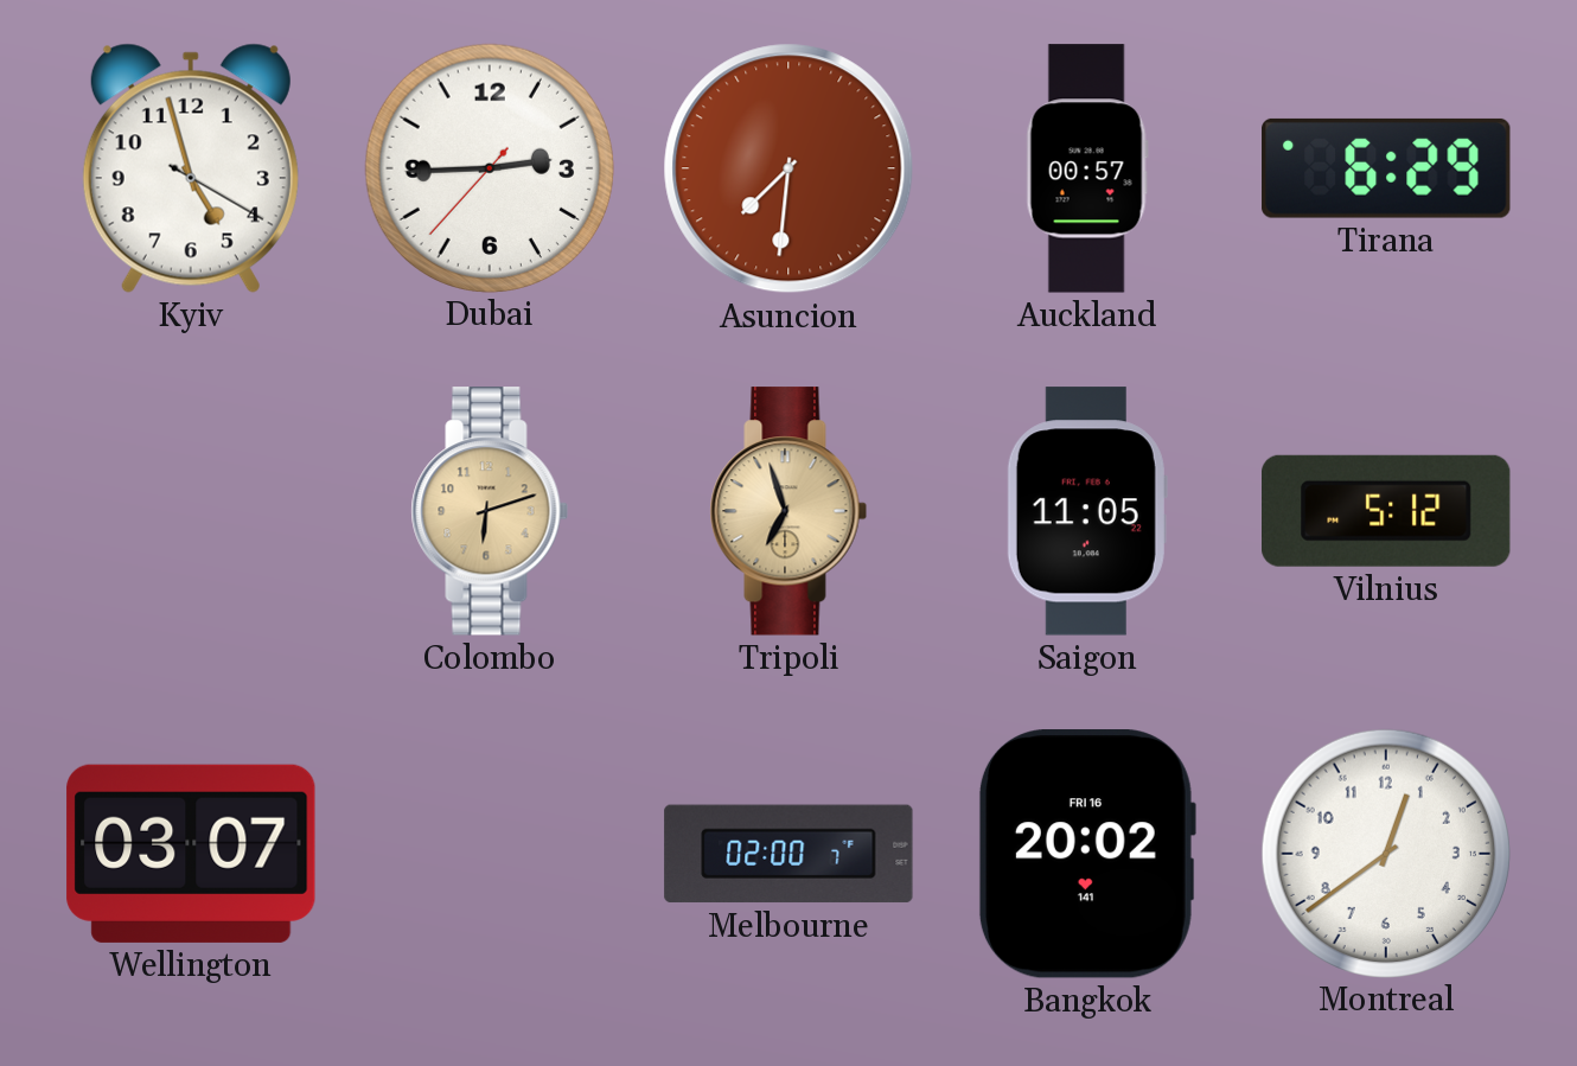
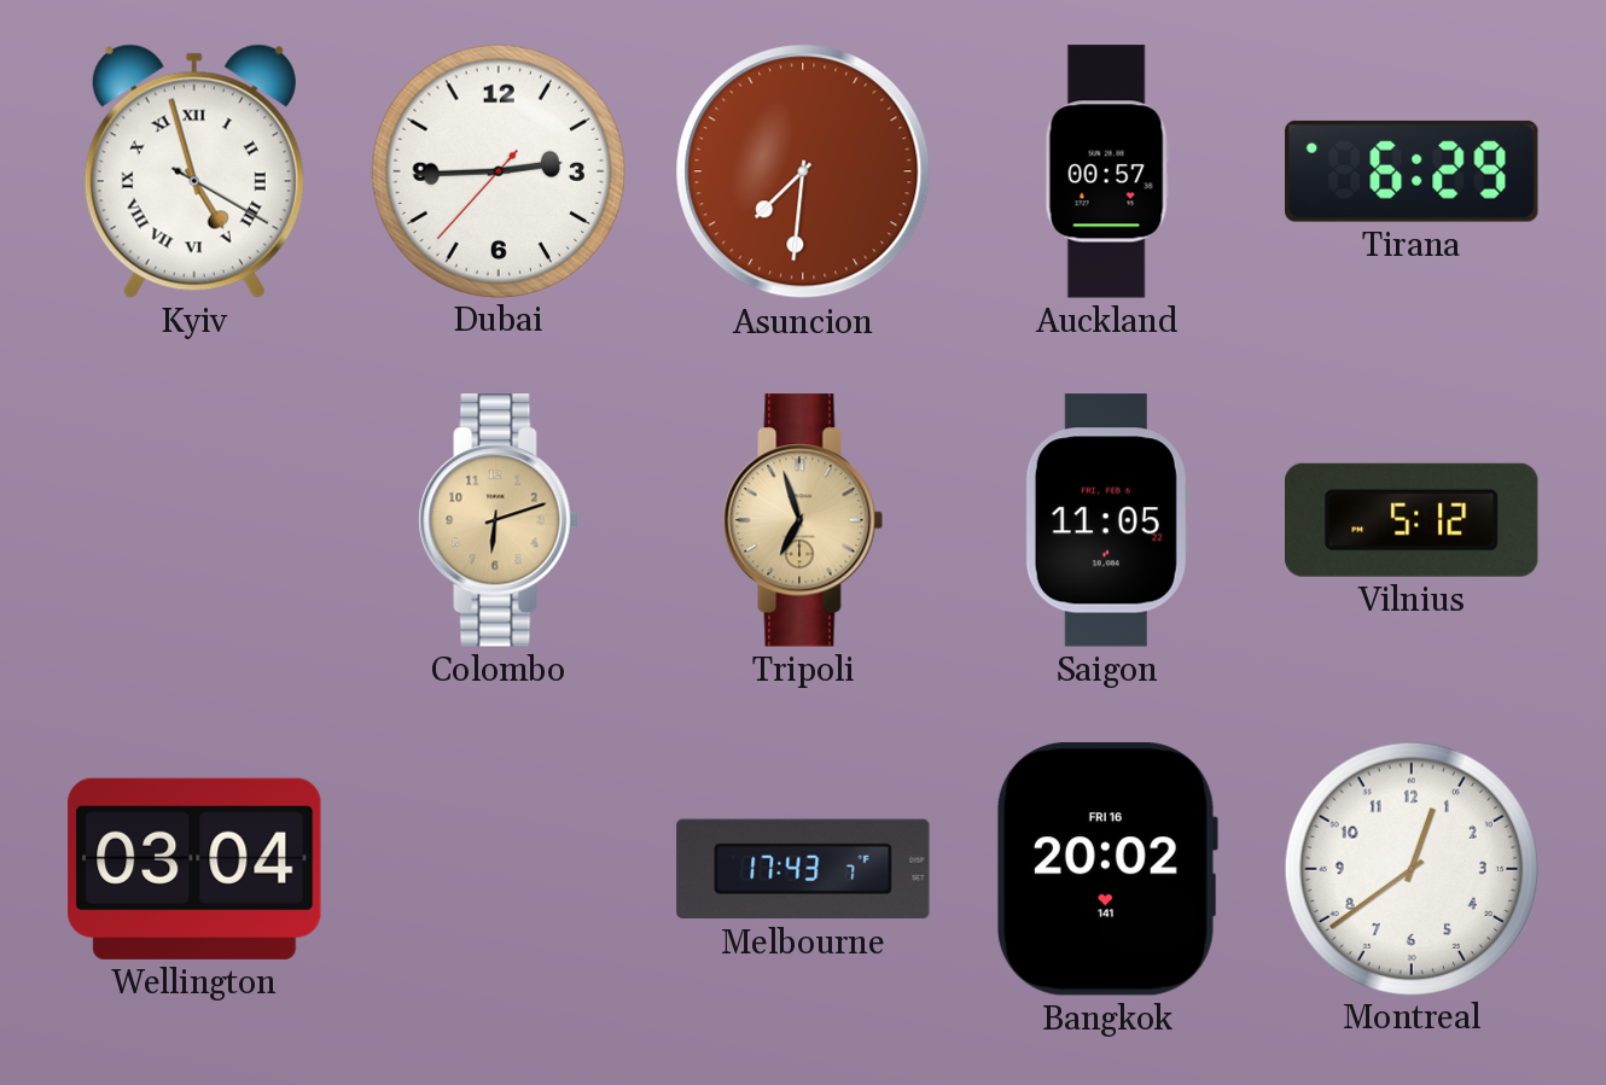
Kyiv numerals: Arabic -> Roman (194, 171)
Wellington: 03:07 -> 03:04 (194, 869)
Melbourne: 02:00 -> 17:43 (803, 869)
